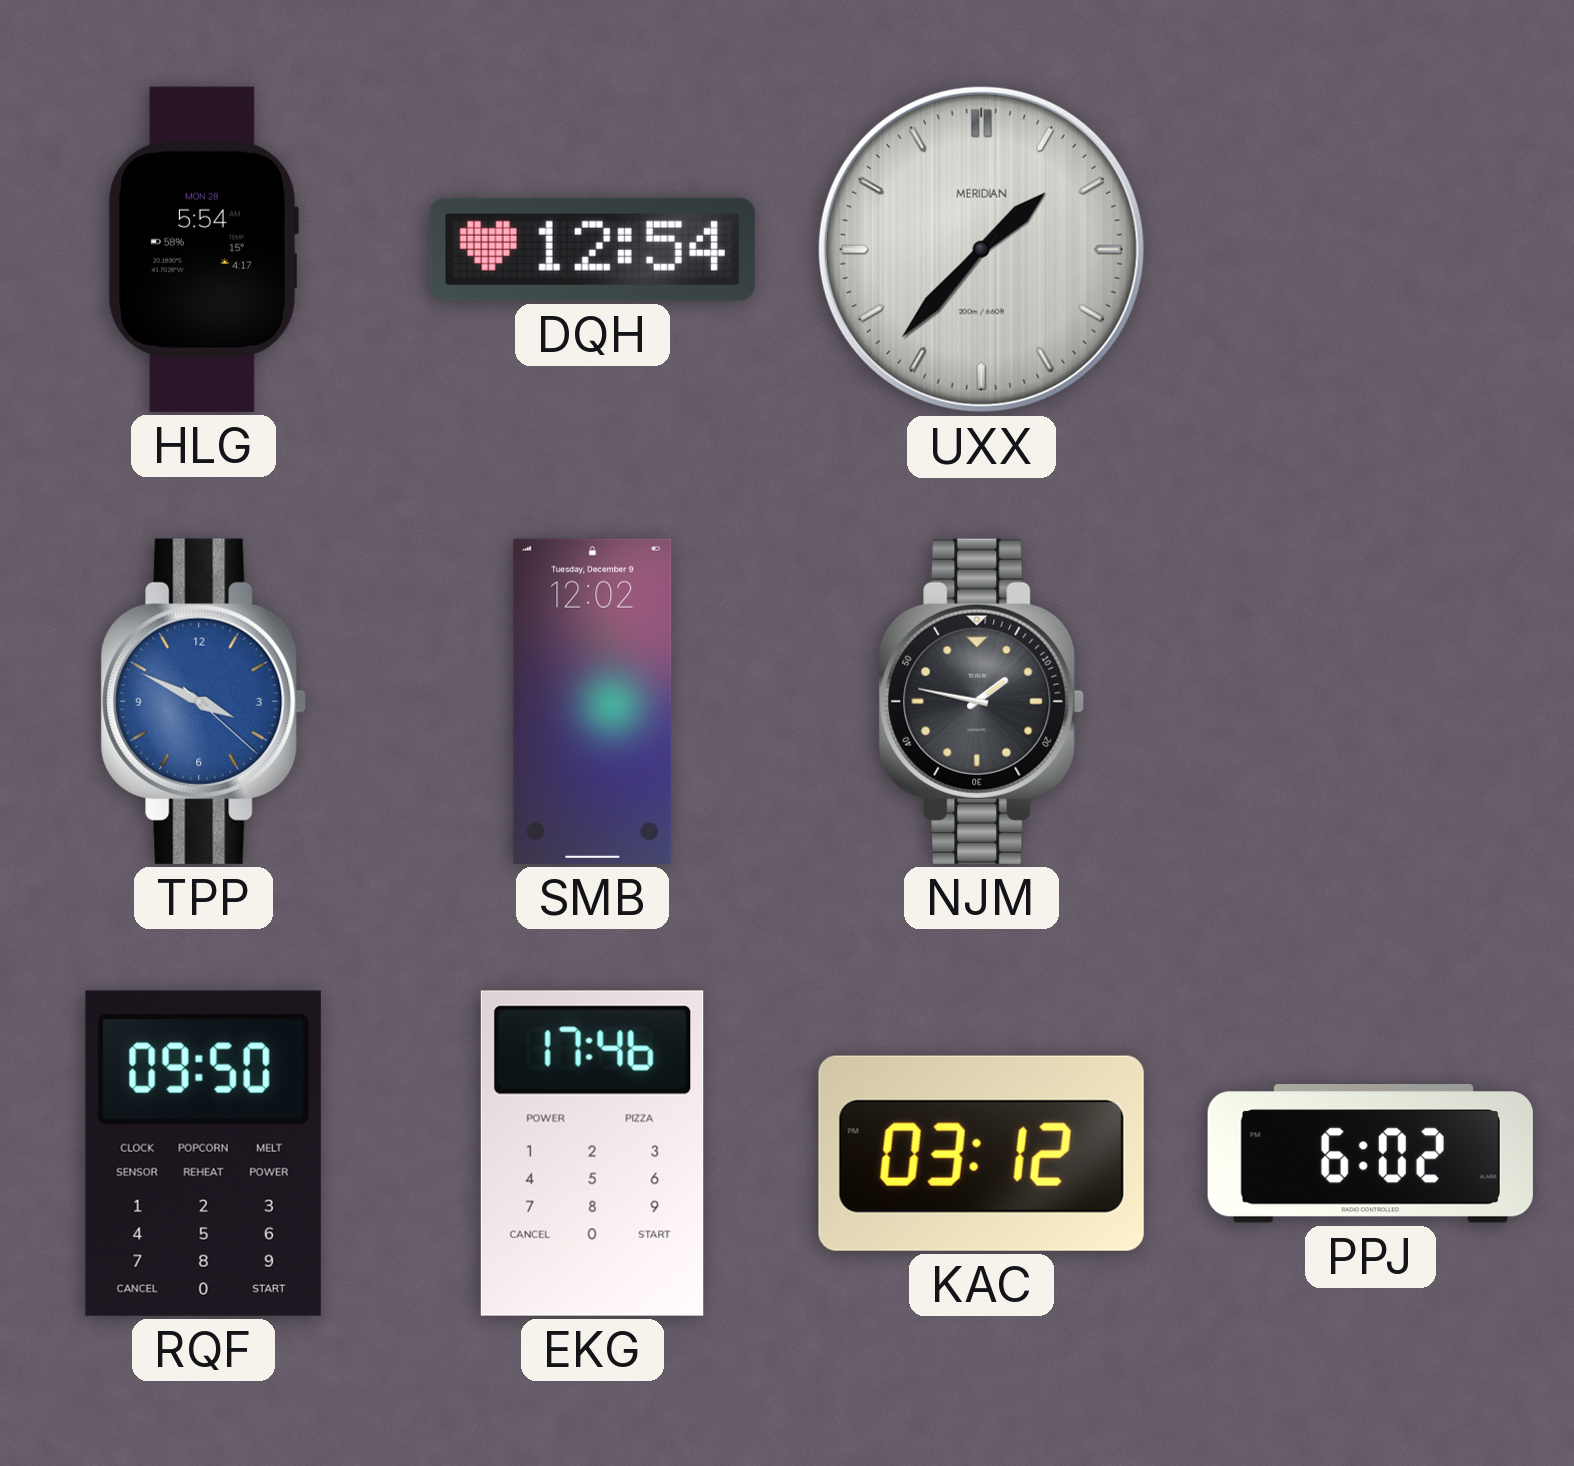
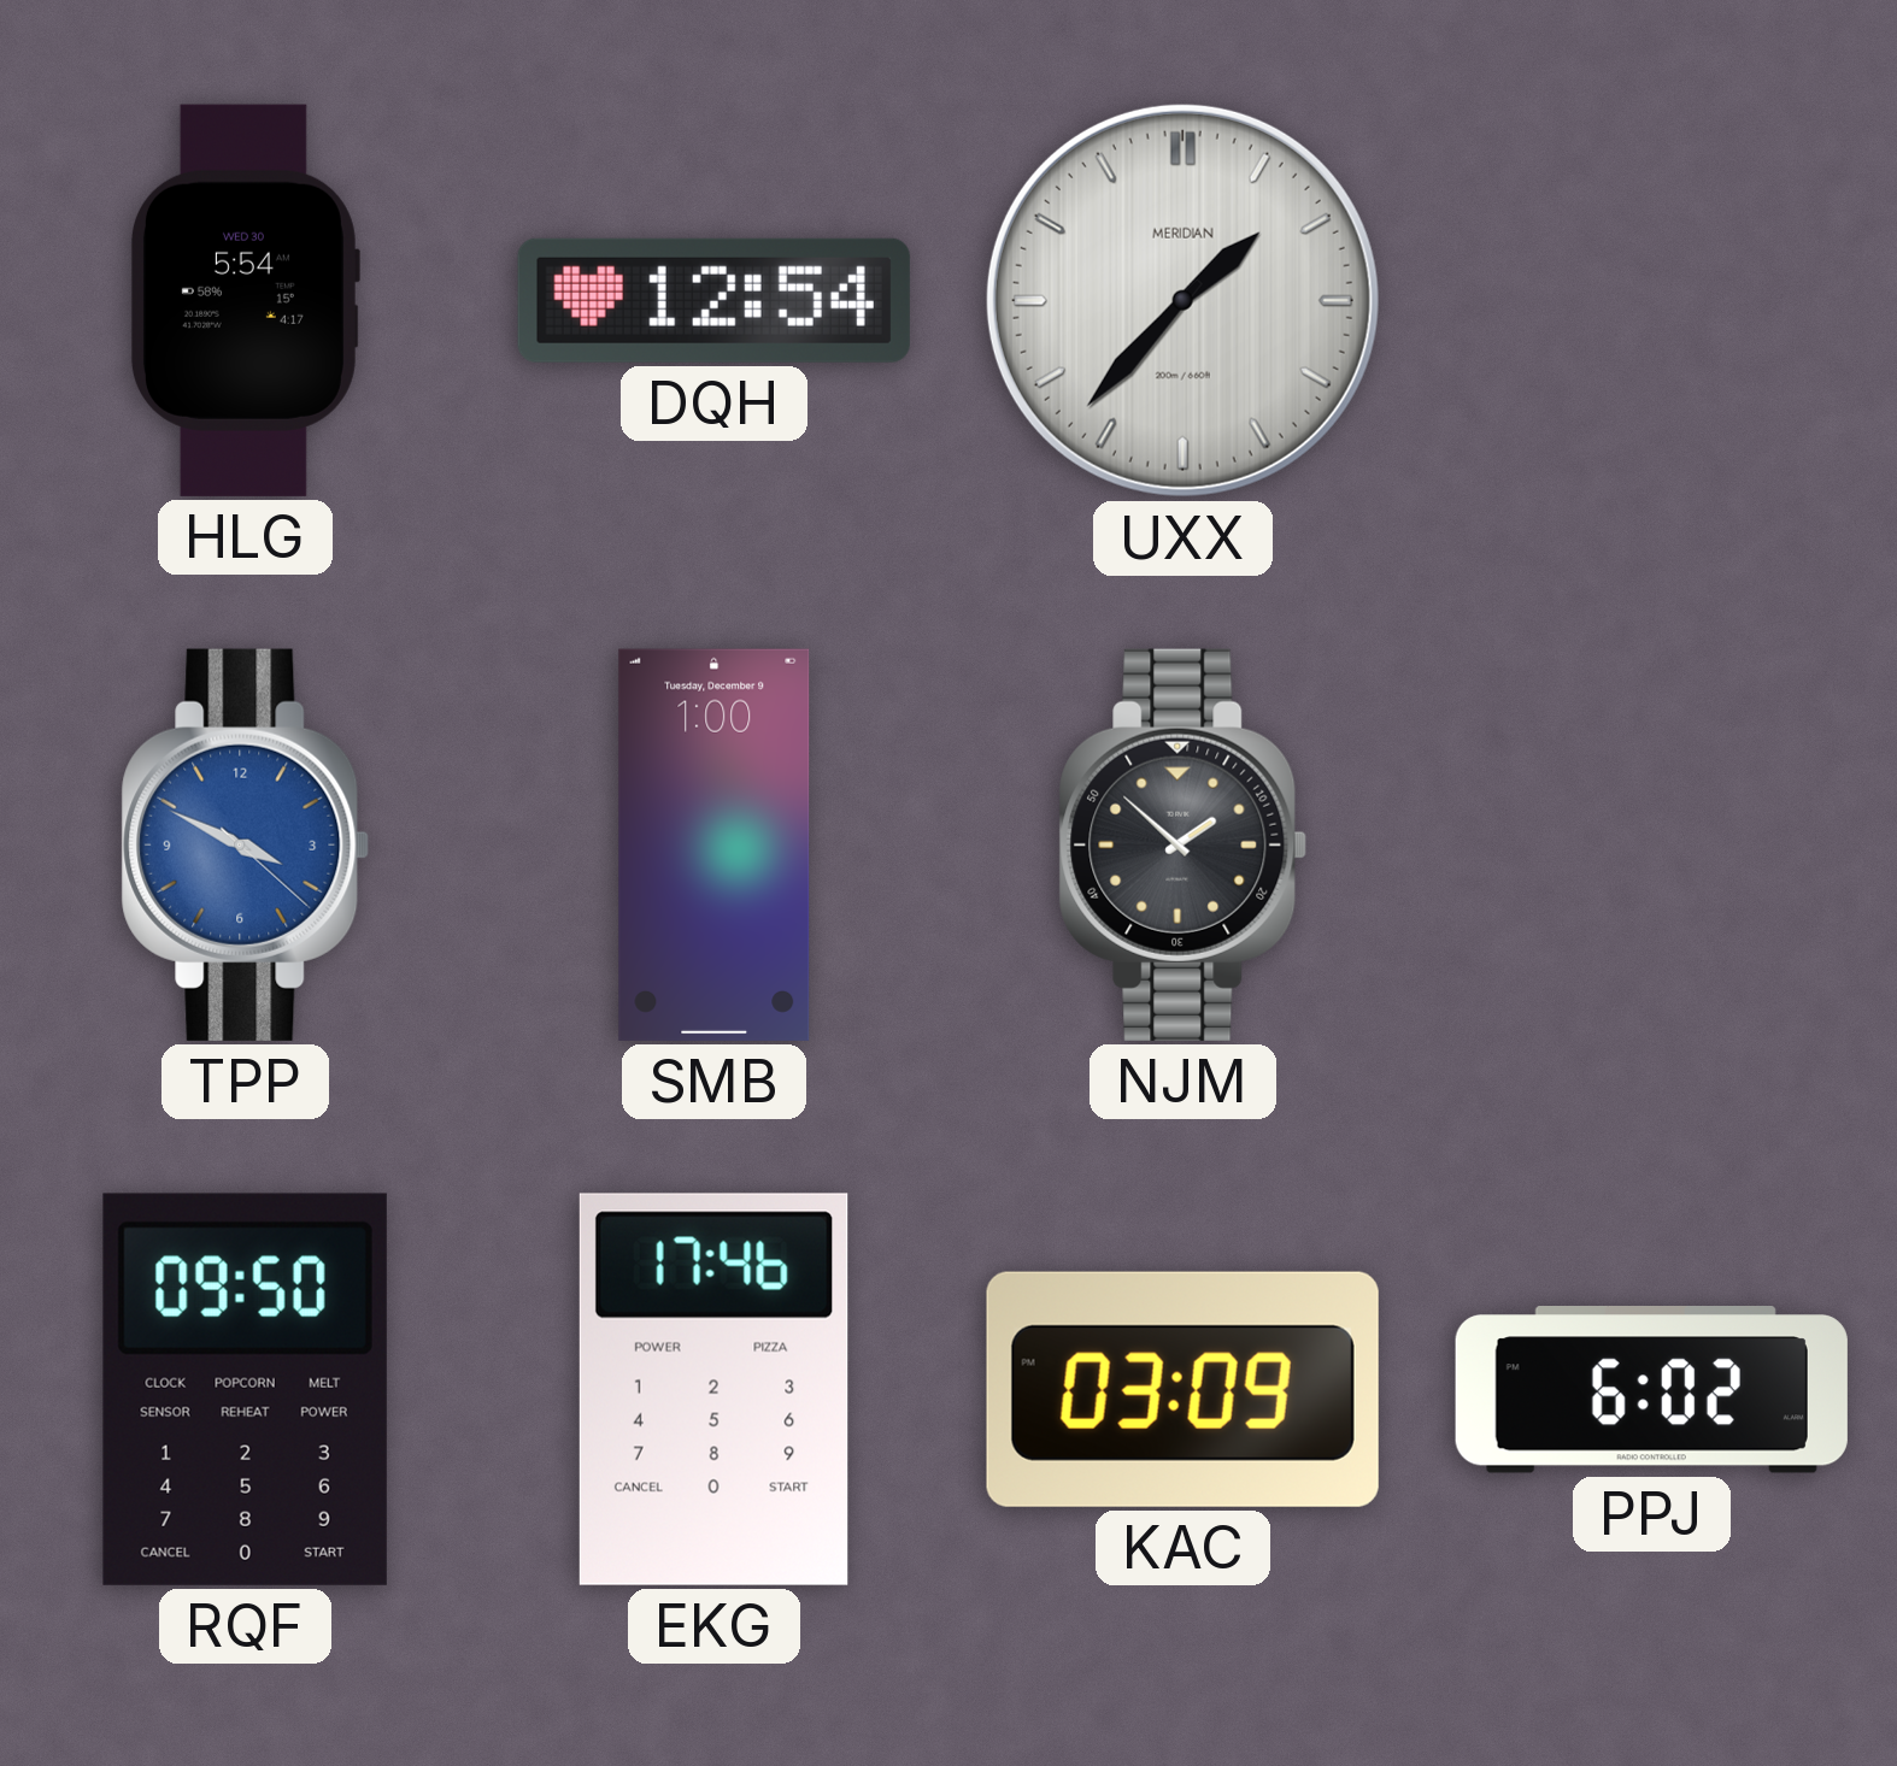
HLG date: MON 28 -> WED 30 (245, 300)
SMB: 12:02 -> 1:00 (715, 844)
NJM: 1:47 -> 1:52 (1184, 844)
KAC: 03:12 -> 03:09 (1182, 1389)
